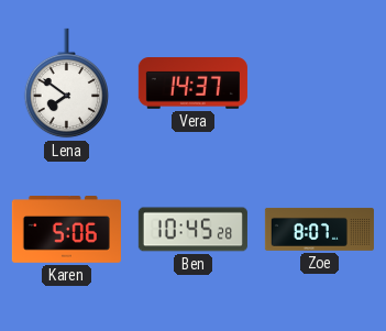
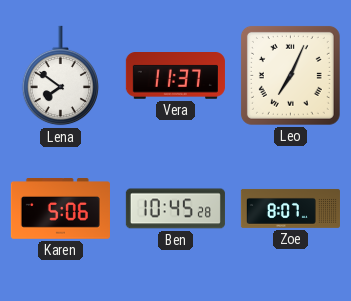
Vera: 14:37 -> 11:37 (175, 76)
Leo: none -> 7:04 (290, 75)
